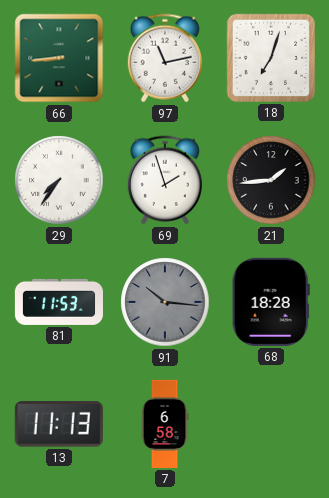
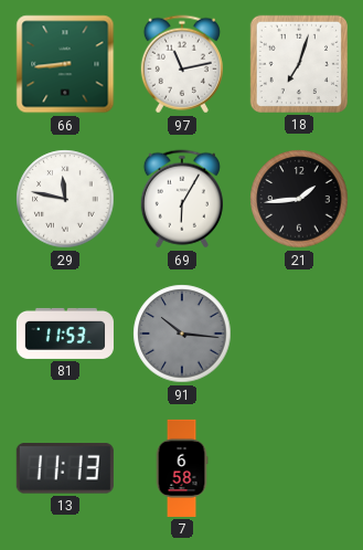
29: 7:36 -> 11:47 (65, 199)
69: 1:57 -> 6:05 (182, 199)
68: 18:28 -> none (271, 302)
